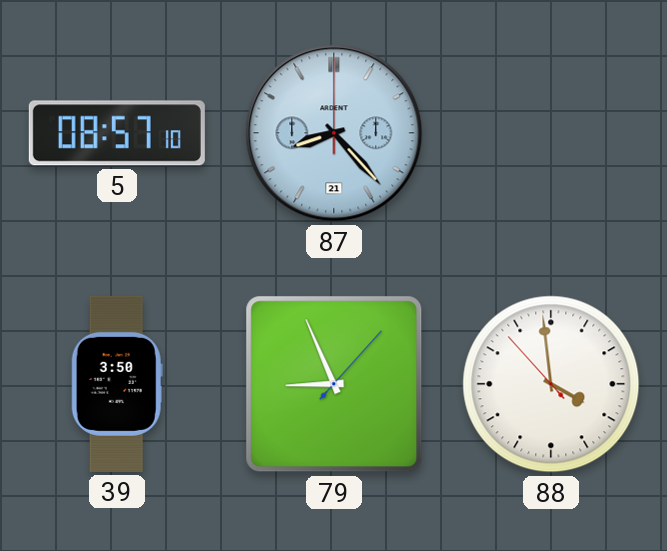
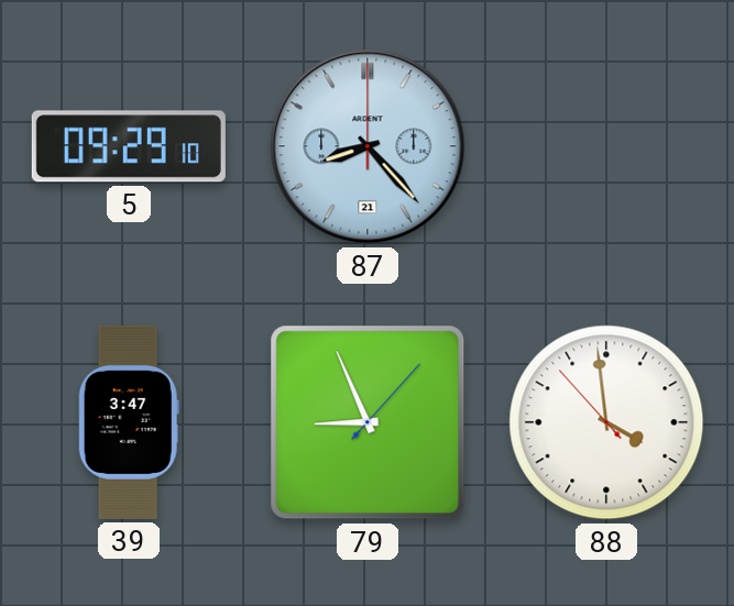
5: 08:57 -> 09:29 (129, 146)
39: 3:50 -> 3:47 (129, 422)
